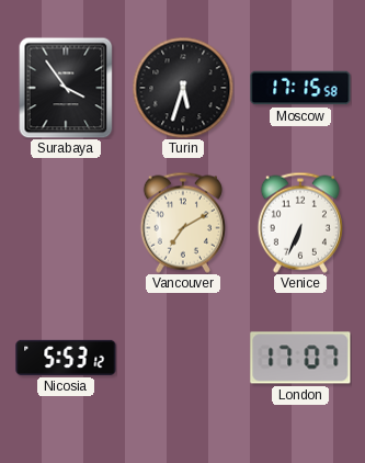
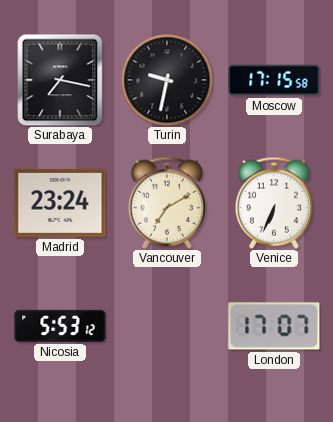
Surabaya: 3:54 -> 7:17 (60, 80)
Turin: 5:33 -> 9:32 (167, 80)
Madrid: none -> 23:24 (60, 203)
